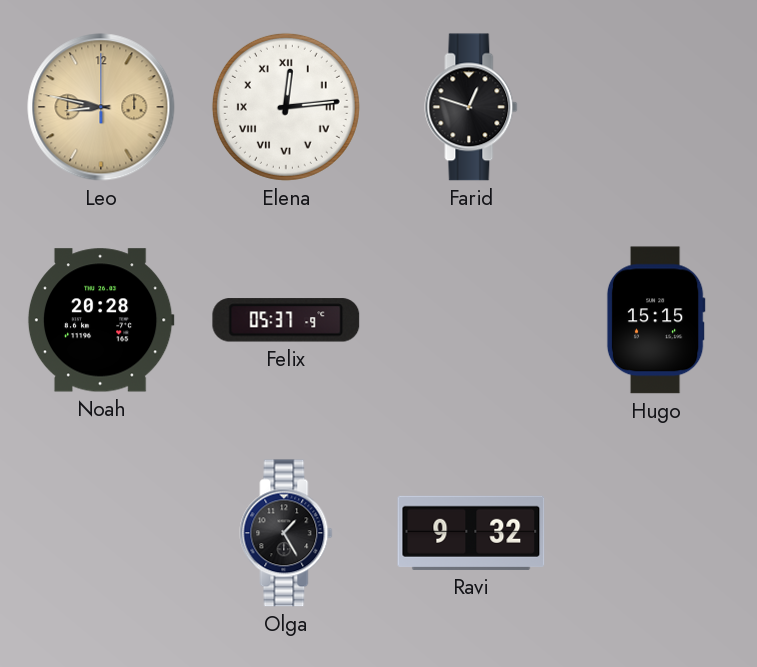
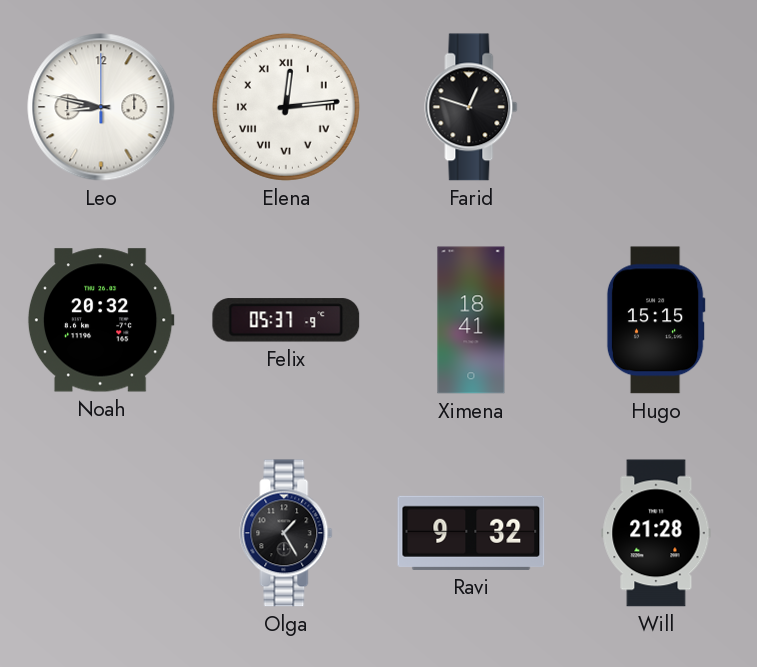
Leo dial: champagne -> white (101, 107)
Noah: 20:28 -> 20:32 (101, 320)
Ximena: none -> 18:41 (471, 320)
Will: none -> 21:28 (656, 533)
